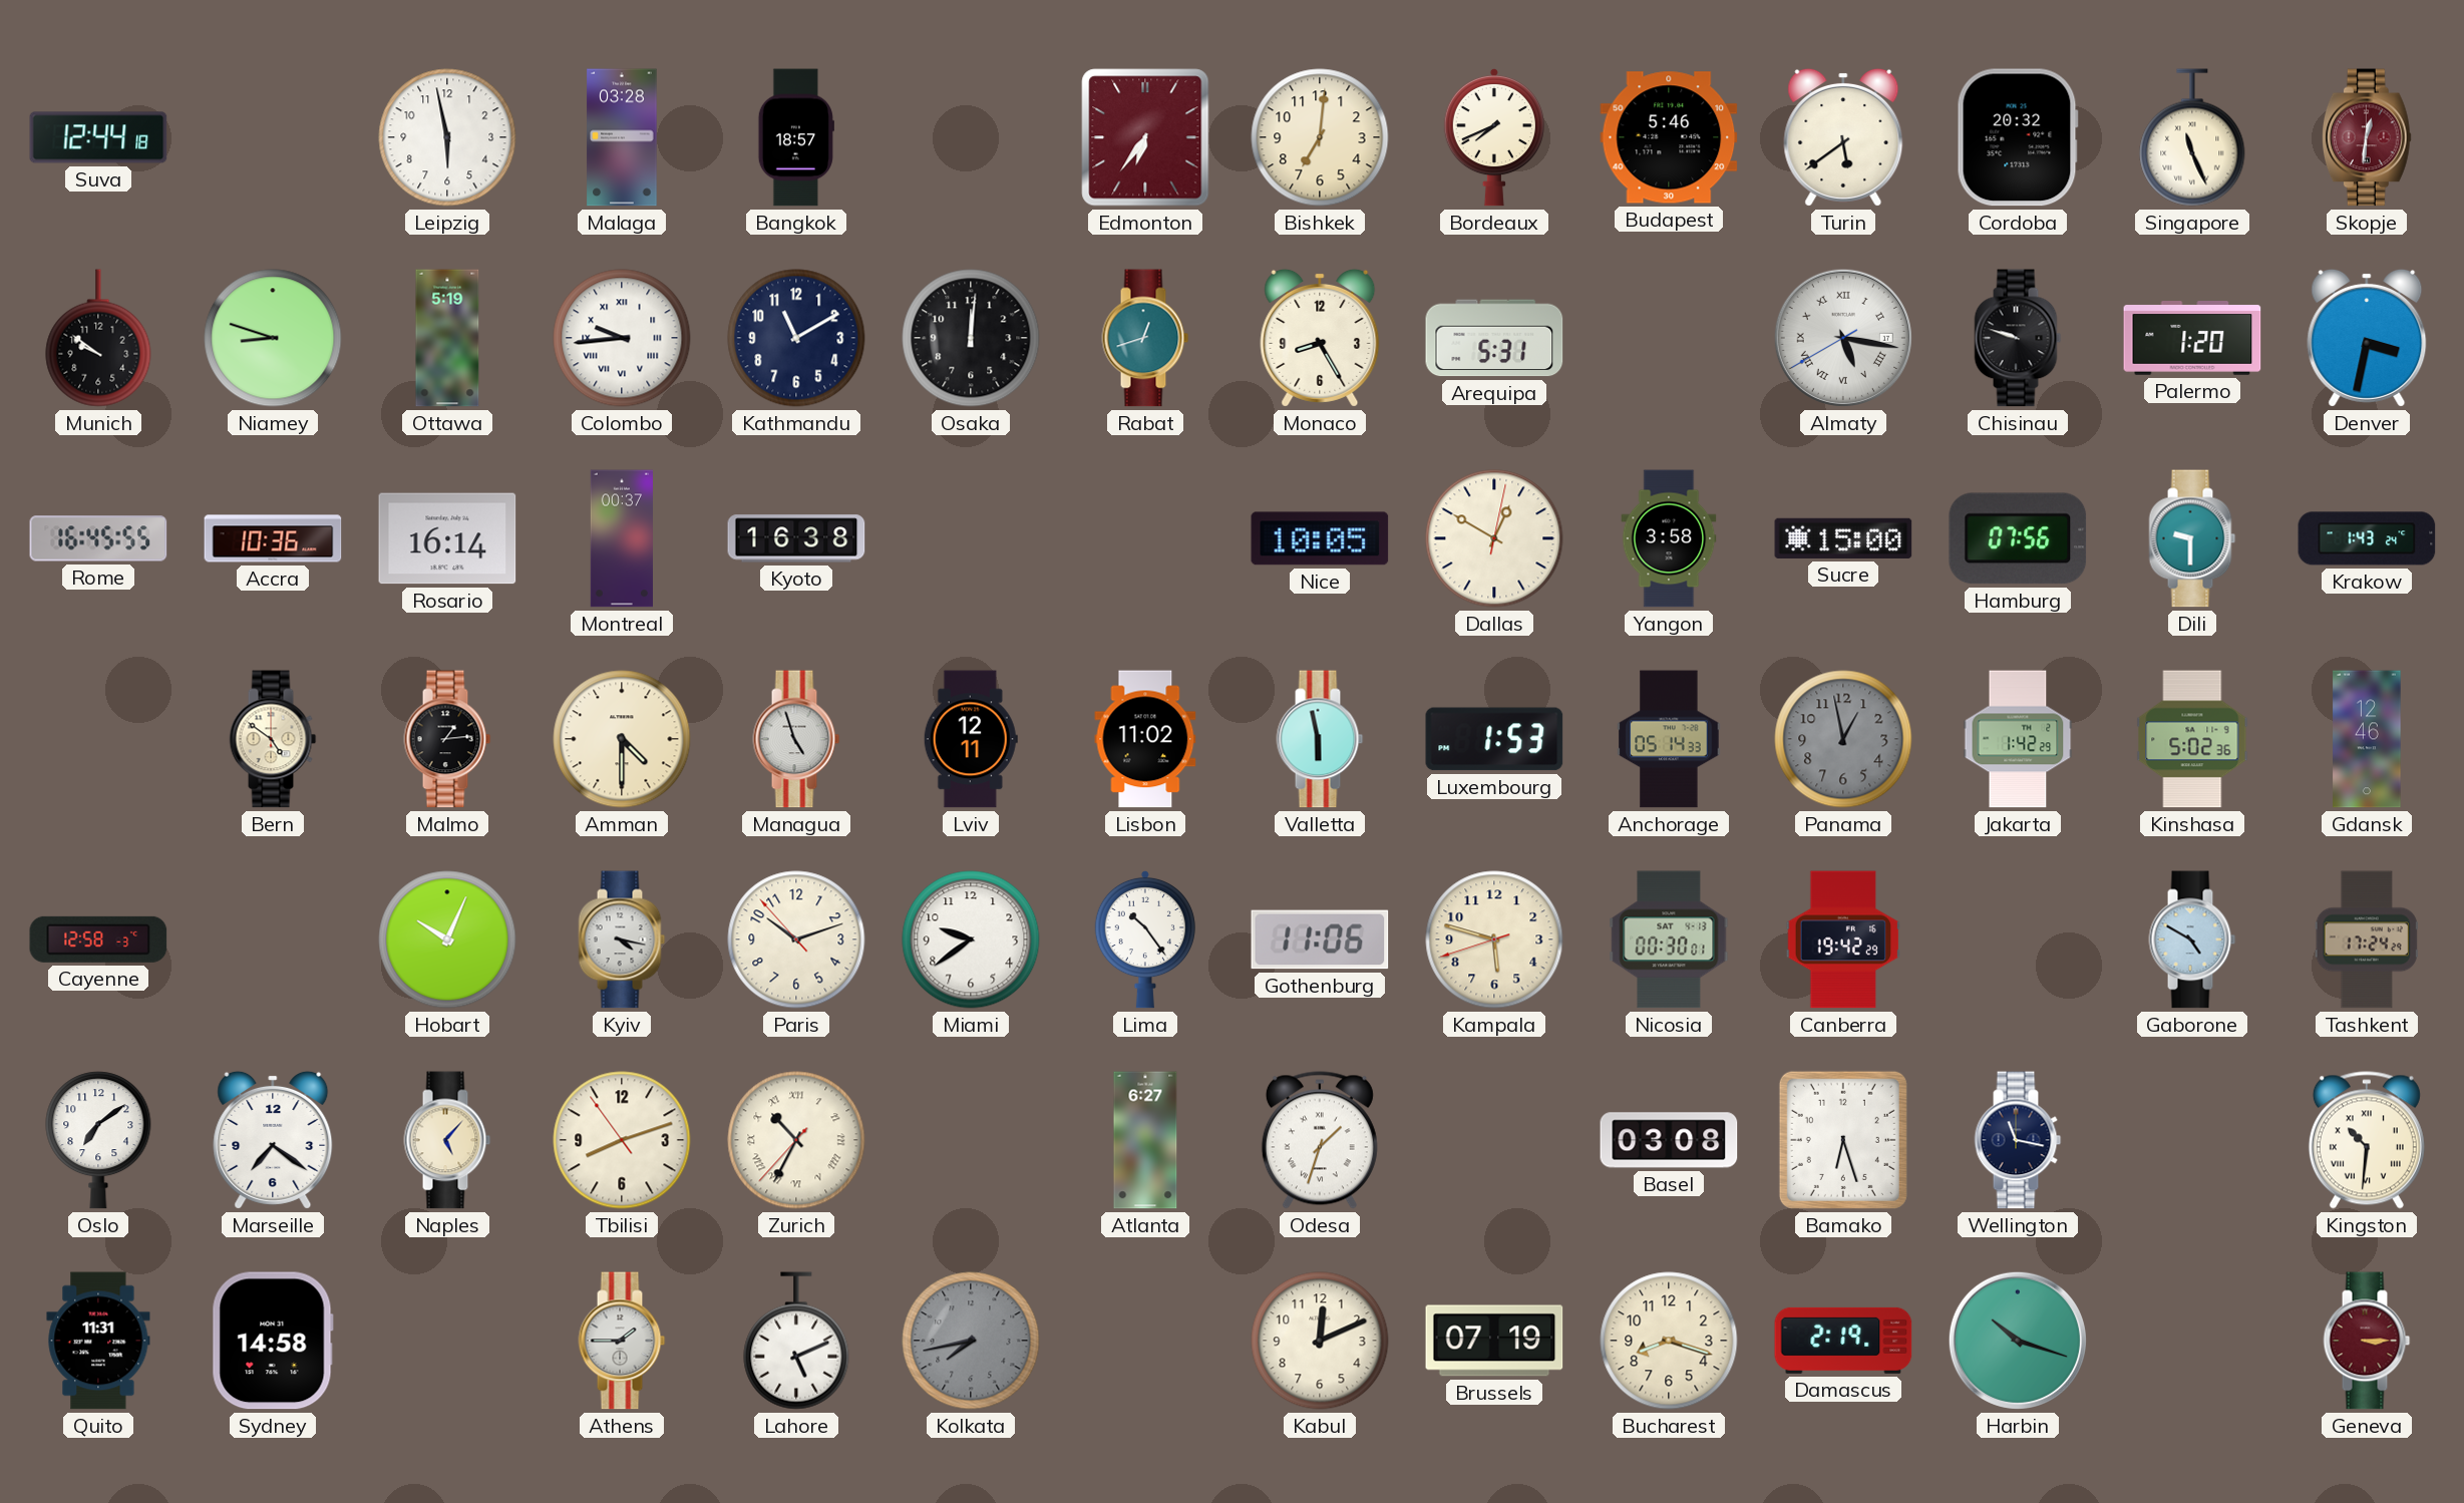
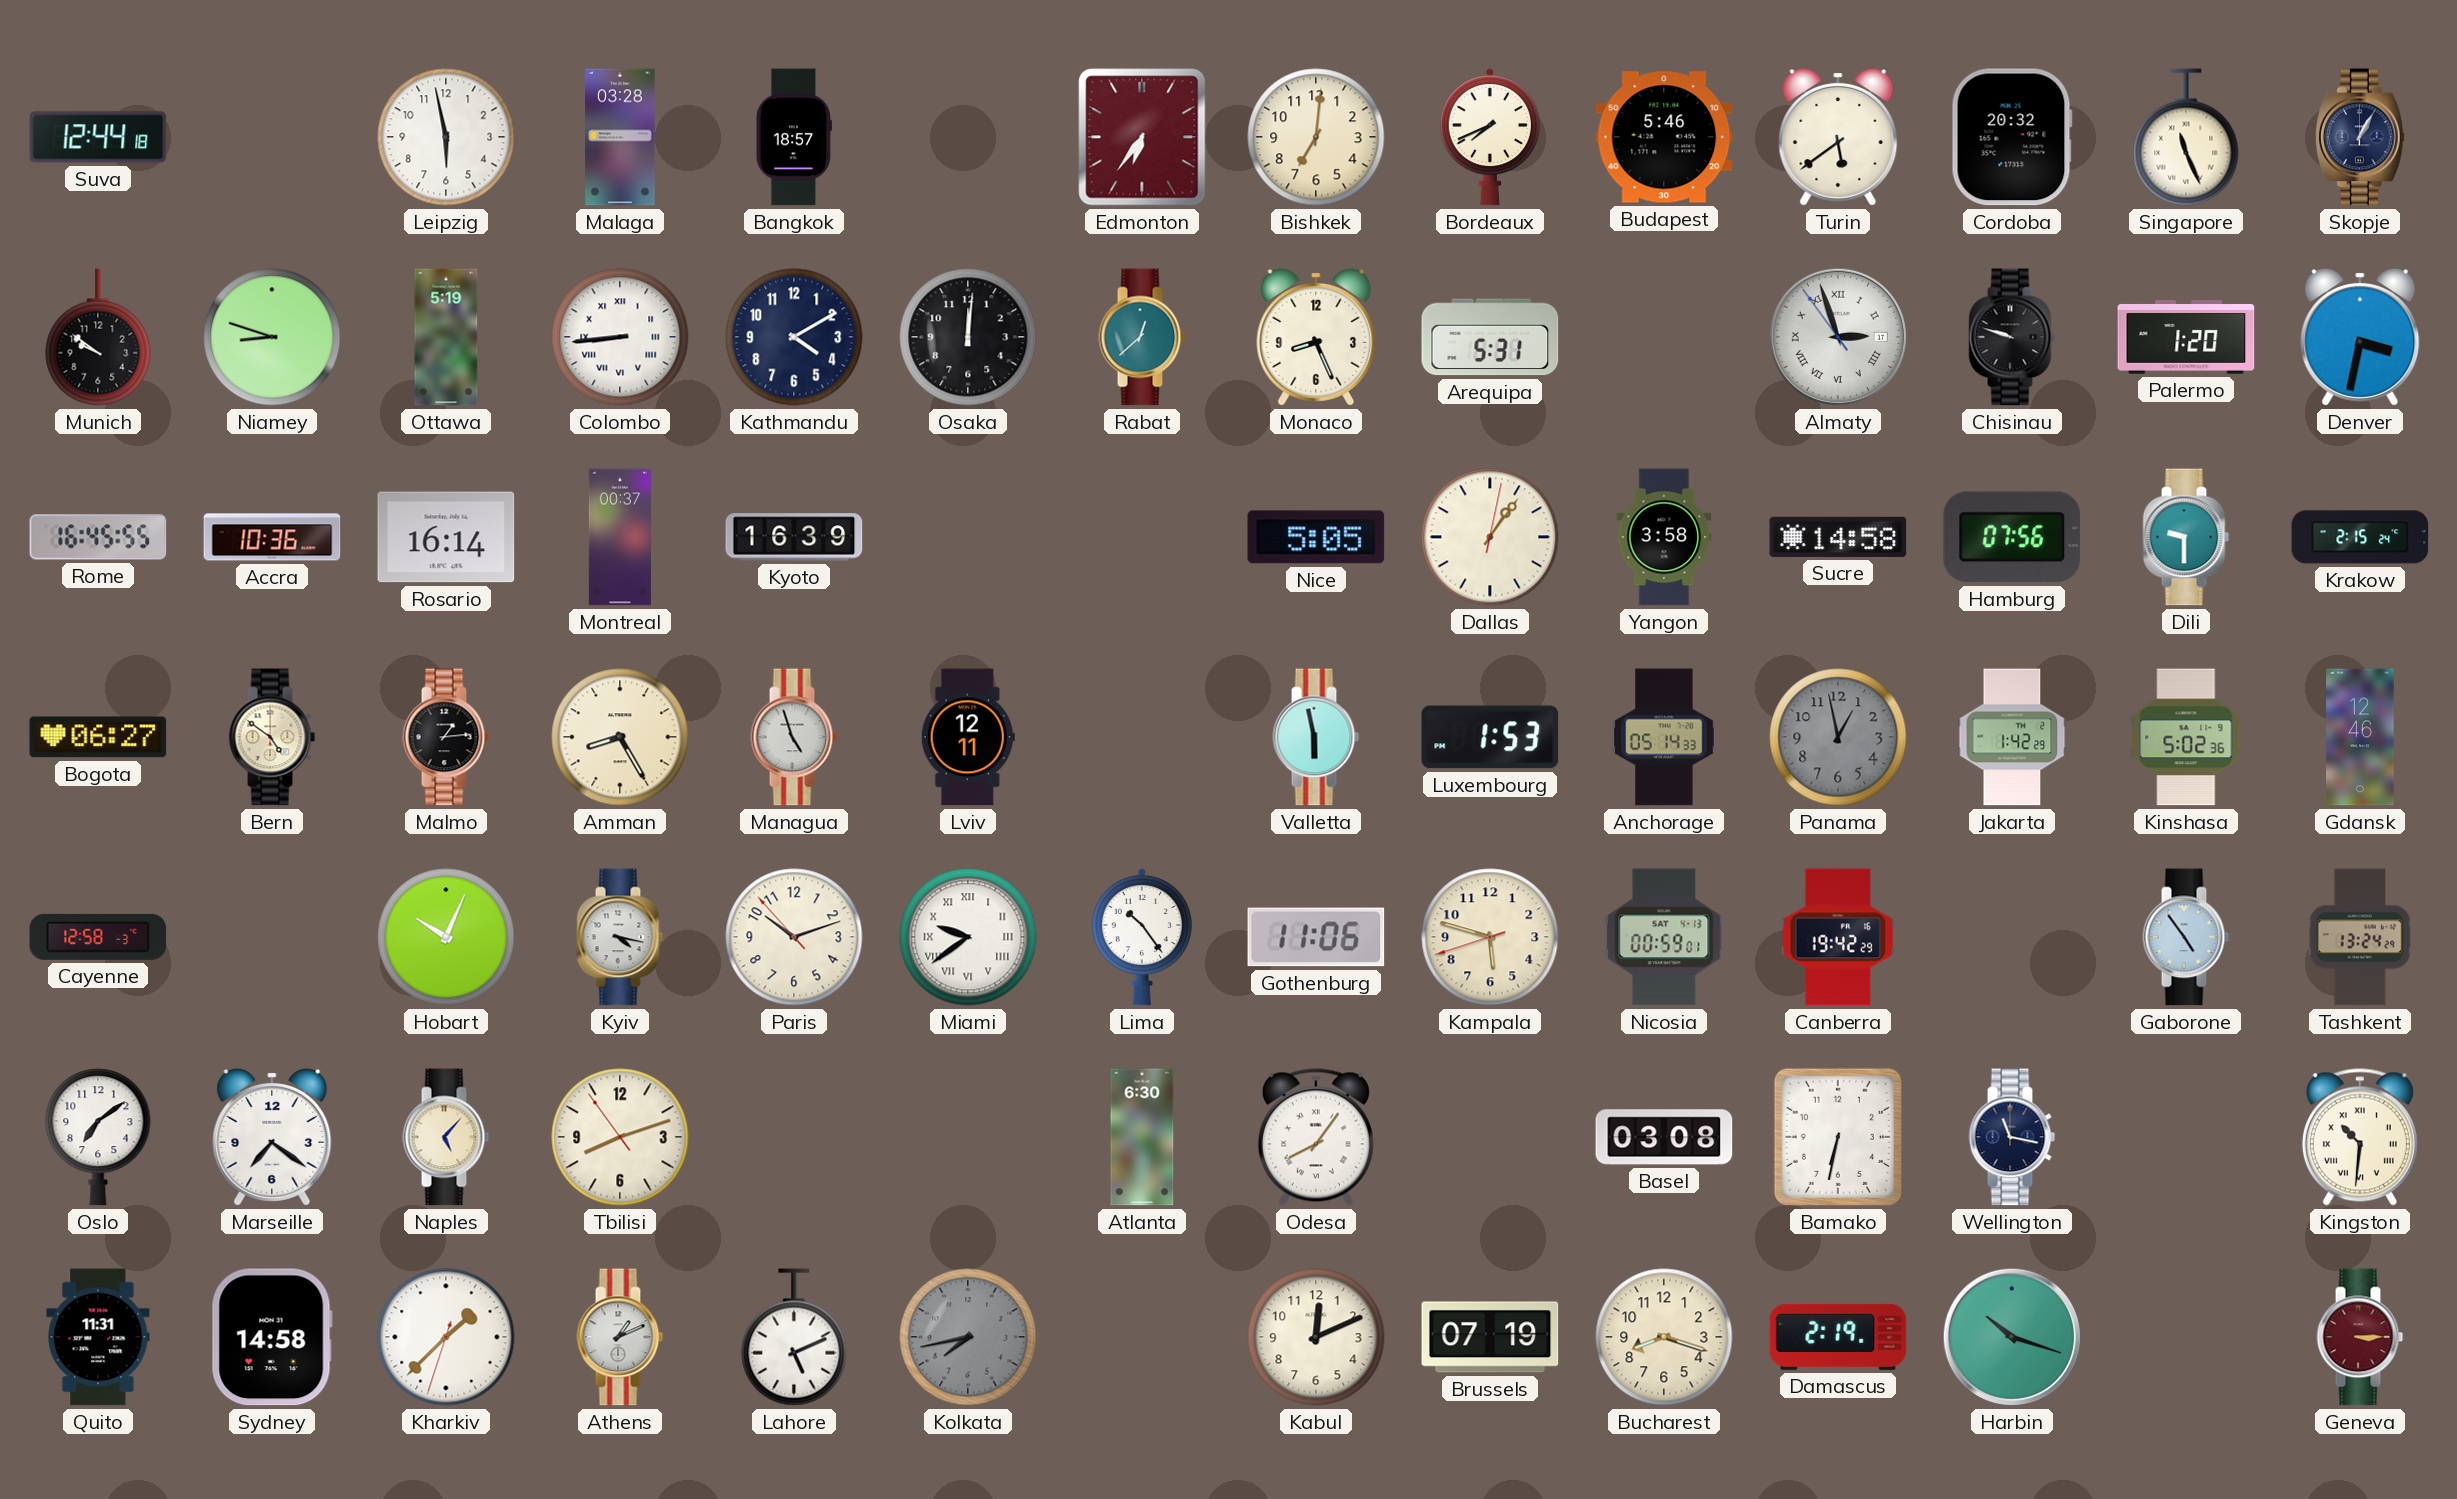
Skopje: 12:31 -> 1:05 (2360, 137)
Skopje dial: burgundy -> navy (2360, 137)
Colombo: 9:44 -> 8:44 (620, 337)
Kathmandu: 11:10 -> 4:10 (794, 337)
Rabat: 12:42 -> 12:38 (1142, 337)
Monaco: 8:25 -> 8:26 (1316, 337)
Almaty: 5:16 -> 2:56 (1838, 337)
Kyoto: 16:38 -> 16:39 (794, 537)
Nice: 10:05 -> 5:05 (1316, 537)
Dallas: 12:50 -> 1:06 (1490, 537)
Sucre: 15:00 -> 14:58 (1838, 537)
Krakow: 1:43 -> 2:15 (2360, 537)
Bogota: none -> 06:27 (98, 737)
Amman: 4:30 -> 8:25 (620, 737)
Lisbon: 11:02 -> none (1145, 739)
Miami numerals: Arabic -> Roman (968, 937)
Nicosia: 00:30 -> 00:59 (1664, 937)
Gaborone: 4:50 -> 4:54 (2186, 937)
Tashkent: 17:24 -> 13:24 (2360, 937)
Zurich: 10:34 -> none (796, 1140)
Atlanta: 6:27 -> 6:30 (1142, 1137)
Odesa: 1:33 -> 8:06 (1316, 1137)
Bamako: 6:27 -> 6:32 (1838, 1137)
Kharkiv: none -> 1:37 (446, 1337)
Athens: 1:45 -> 1:11 (620, 1337)
